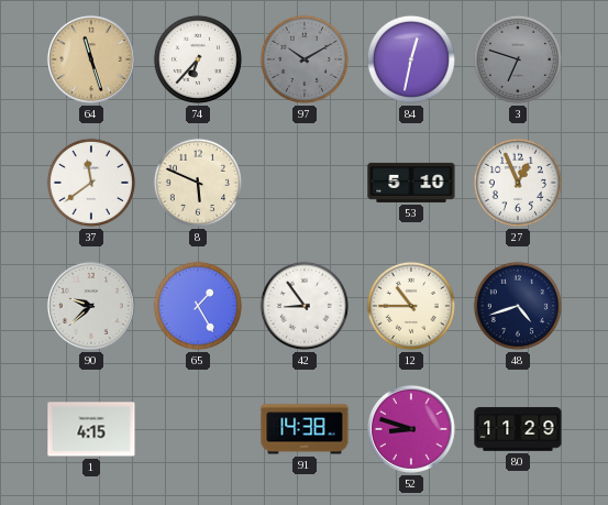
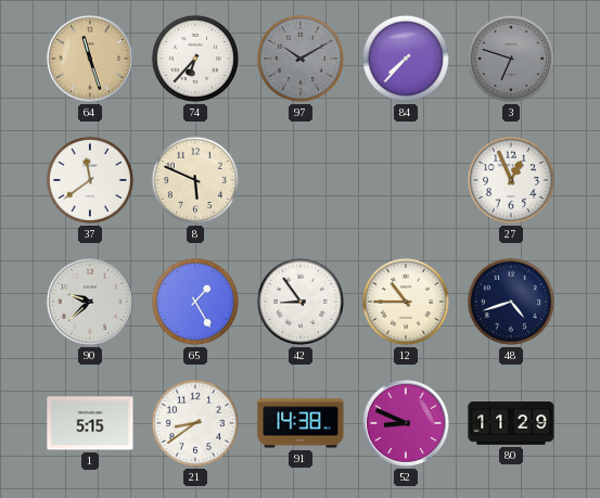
84: 12:32 -> 7:37 (406, 59)
53: 5:10 -> none (411, 183)
1: 4:15 -> 5:15 (90, 423)
21: none -> 8:39 (195, 423)
52: 8:48 -> 8:49 (406, 423)
